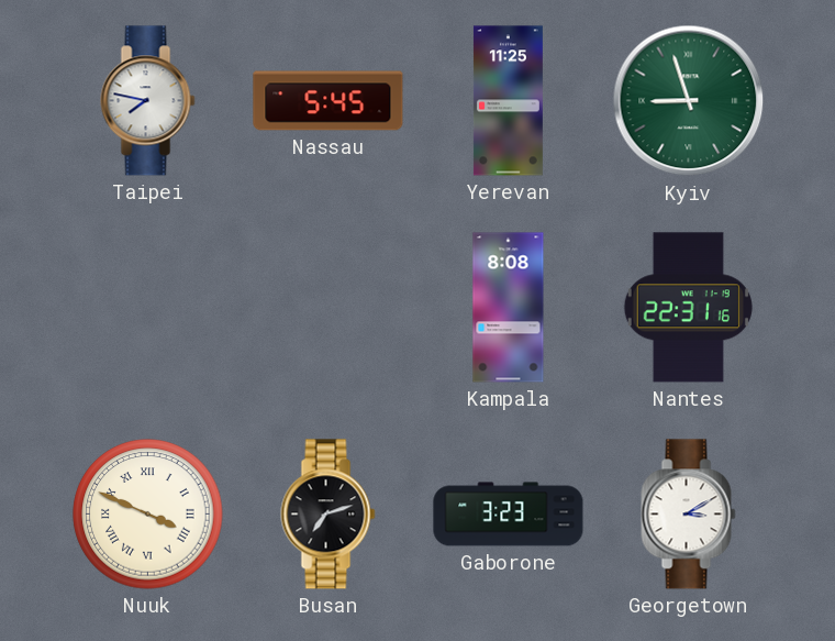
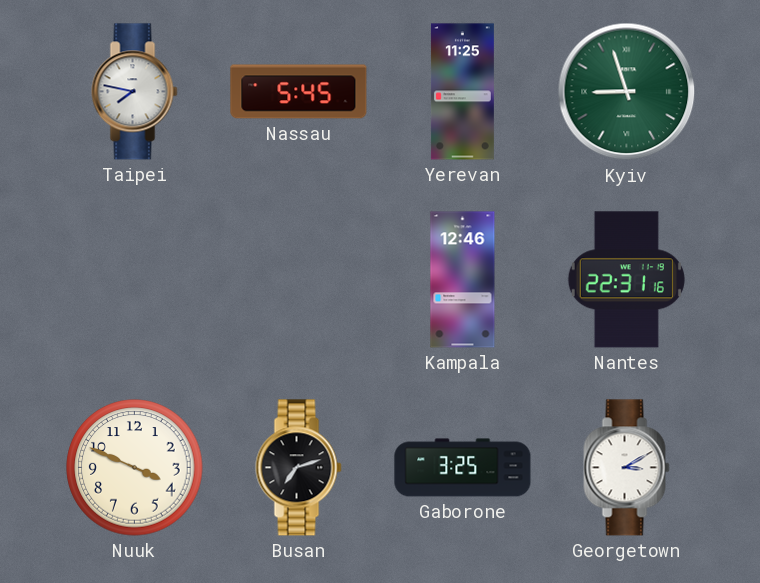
Kampala: 8:08 -> 12:46 (463, 280)
Nuuk numerals: Roman -> Arabic (135, 468)
Gaborone: 3:23 -> 3:25 (463, 468)
